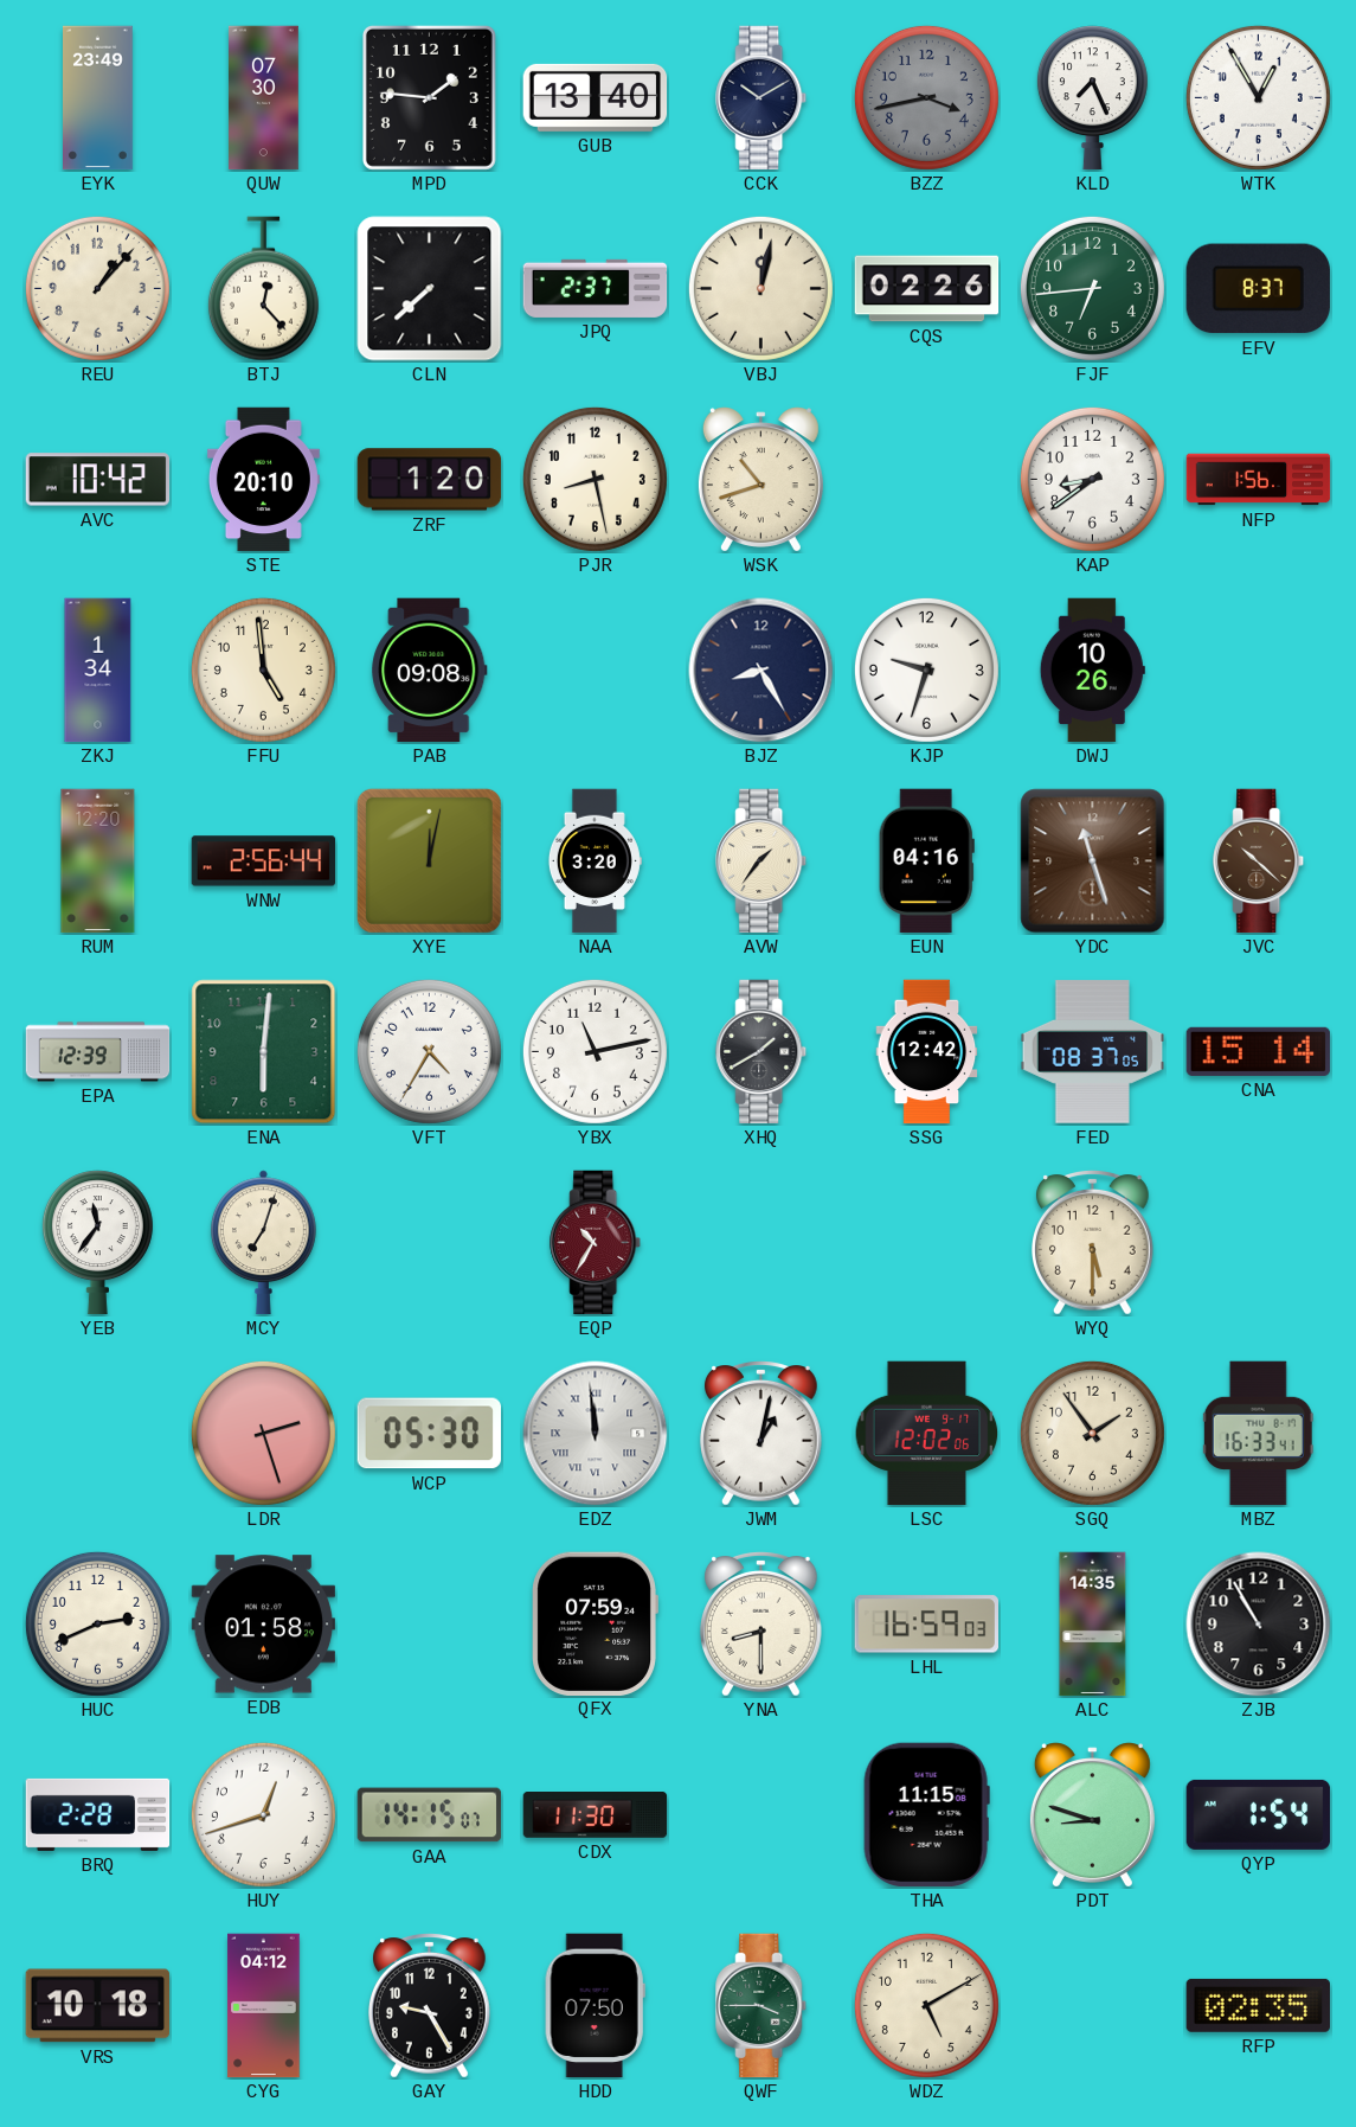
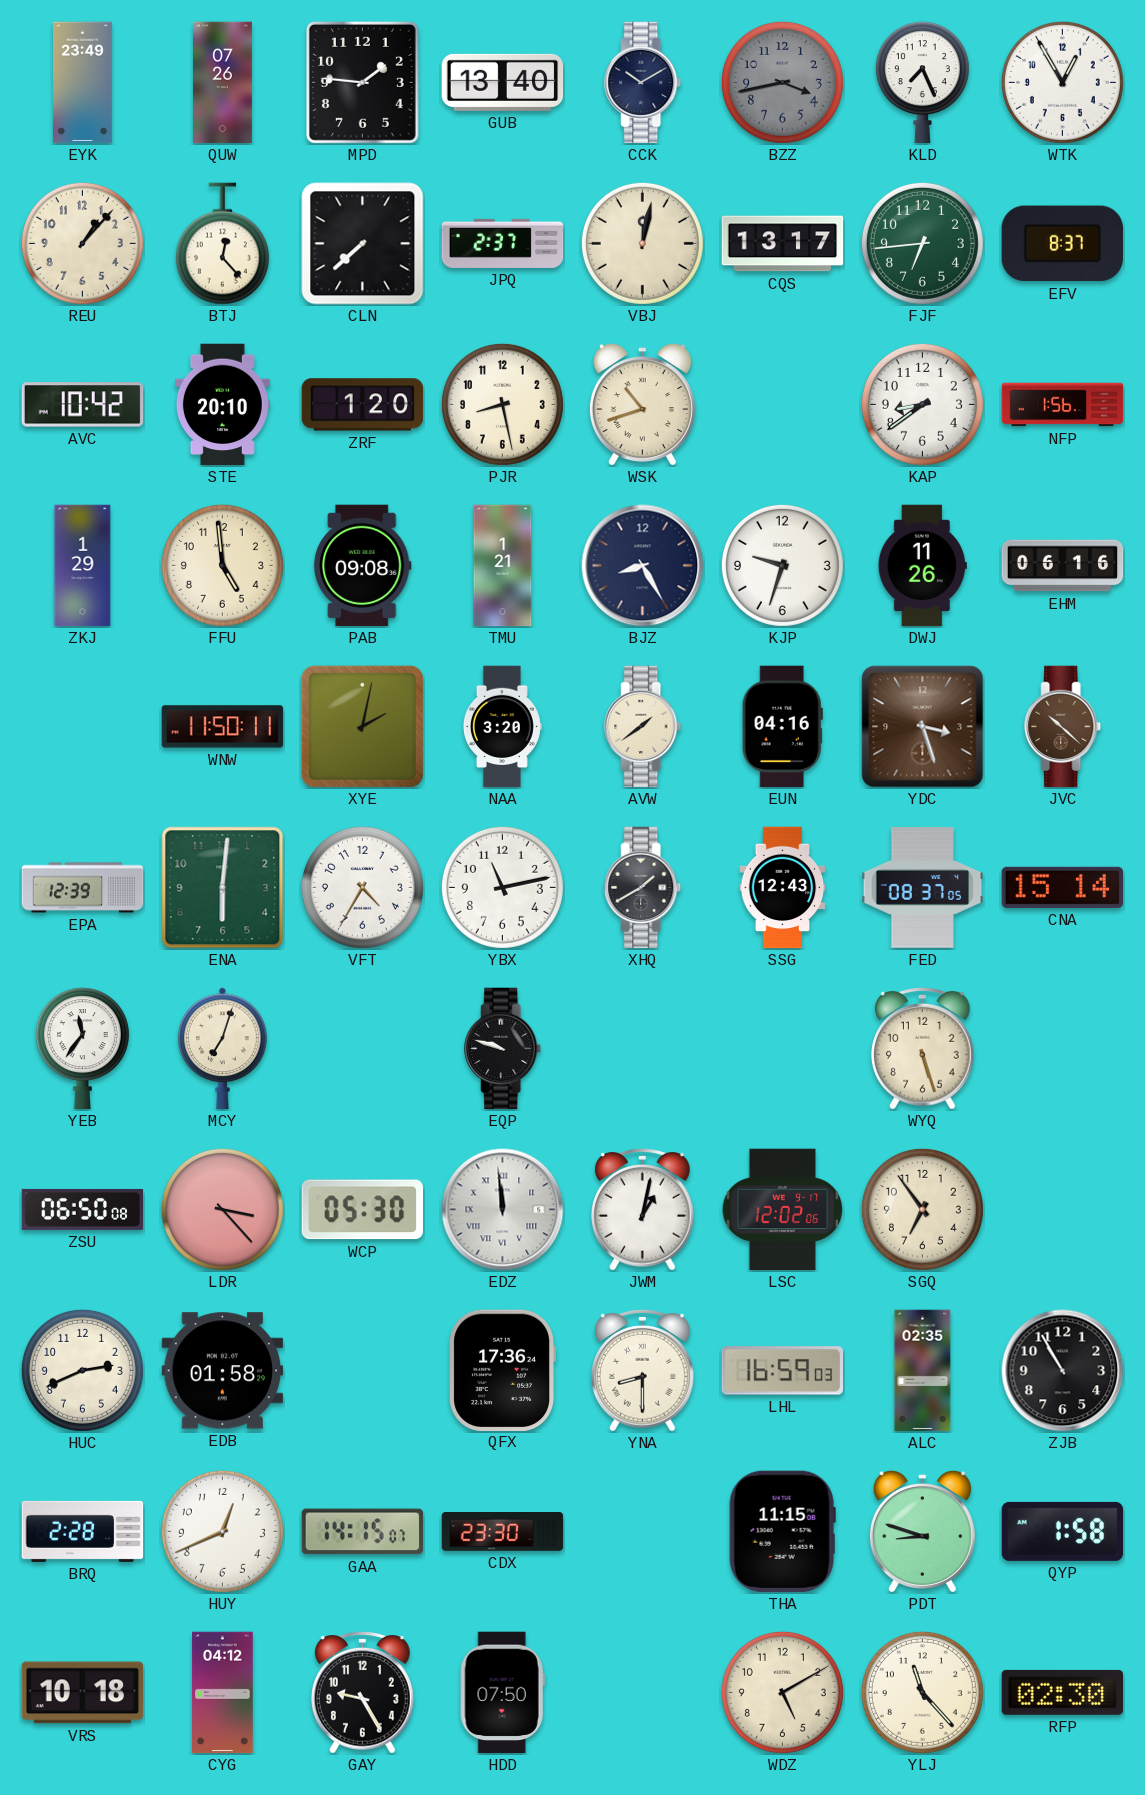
QUW: 07:30 -> 07:26 (223, 83)
CQS: 02:26 -> 13:17 (783, 244)
ZKJ: 1:34 -> 1:29 (83, 566)
TMU: none -> 1:21 (503, 566)
DWJ: 10:26 -> 11:26 (922, 566)
EHM: none -> 06:16 (1063, 566)
RUM: 12:20 -> none (98, 861)
WNW: 2:56 -> 11:50 (223, 727)
XYE: 12:02 -> 2:02 (362, 726)
AVW: 1:36 -> 1:39 (643, 727)
YDC: 11:27 -> 3:27 (923, 727)
SSG: 12:42 -> 12:43 (783, 888)
EQP: 10:35 -> 9:48 (503, 1049)
EQP dial: burgundy -> black (503, 1049)
WYQ: 5:30 -> 5:27 (923, 1049)
ZSU: none -> 06:50 (83, 1209)
LDR: 2:27 -> 3:23 (222, 1209)
SGQ: 1:54 -> 6:54 (922, 1209)
MBZ: 16:33 -> none (1258, 1434)
QFX: 07:59 -> 17:36 (502, 1370)
ALC: 14:35 -> 02:35 (923, 1371)
HUY: 12:42 -> 12:41 (222, 1531)
CDX: 11:30 -> 23:30 (503, 1532)
QYP: 1:54 -> 1:58 (1063, 1531)
QWF: 3:45 -> none (761, 2006)
YLJ: none -> 11:23 (922, 1692)
RFP: 02:35 -> 02:30 (1062, 1692)
